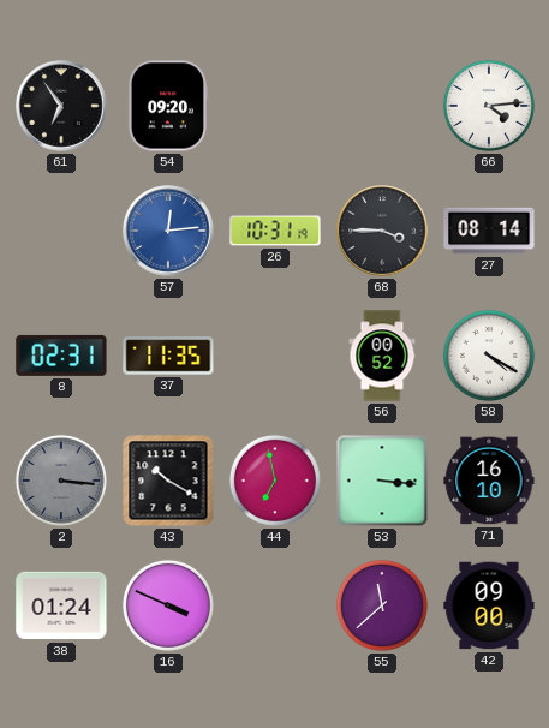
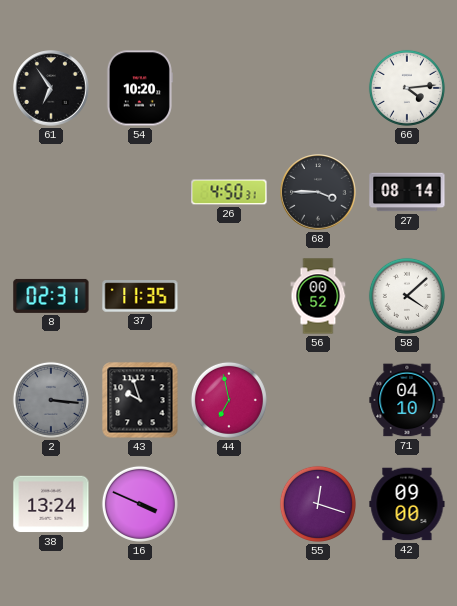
54: 09:20 -> 10:20 (139, 88)
57: 12:14 -> none (168, 231)
26: 10:31 -> 4:50 (229, 192)
58: 4:20 -> 4:08 (407, 296)
43: 10:20 -> 9:57 (140, 400)
53: 3:16 -> none (382, 481)
71: 16:10 -> 04:10 (407, 400)
38: 01:24 -> 13:24 (51, 504)
55: 11:38 -> 12:18 (318, 504)
